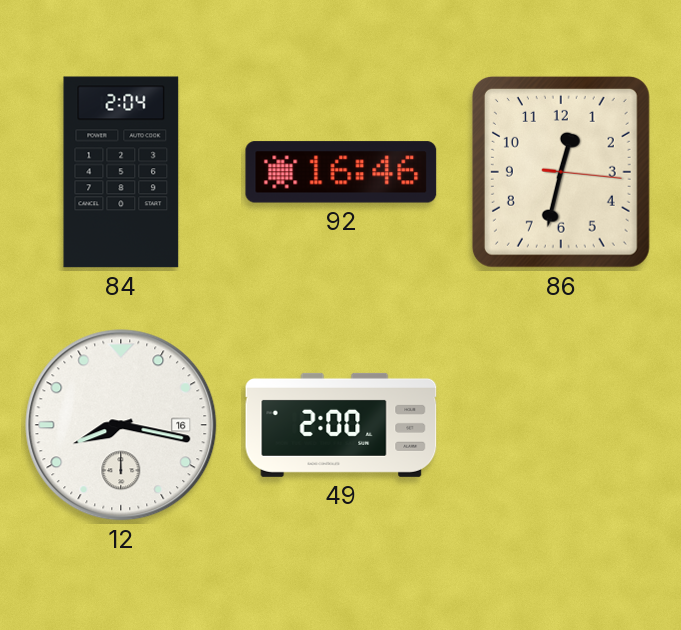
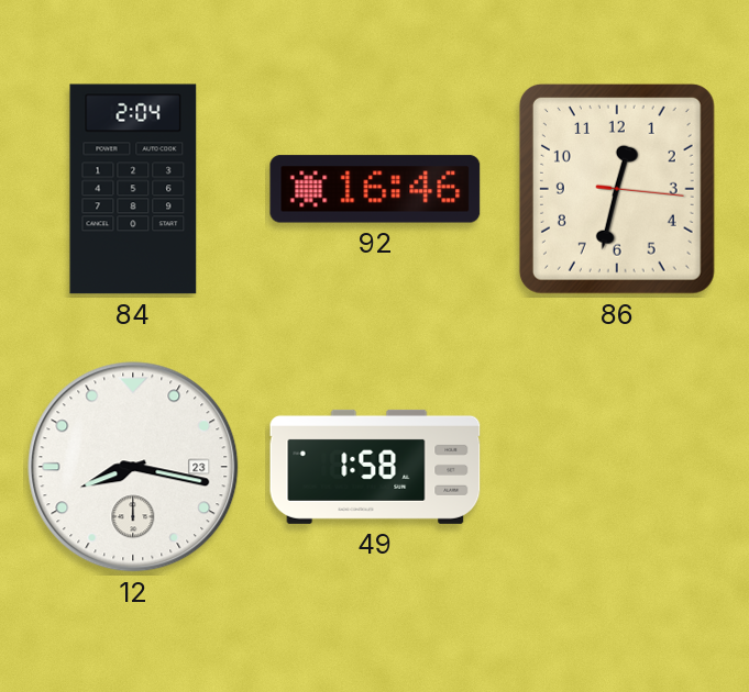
12 date: 16 -> 23 (133, 467)
49: 2:00 -> 1:58 (375, 467)
